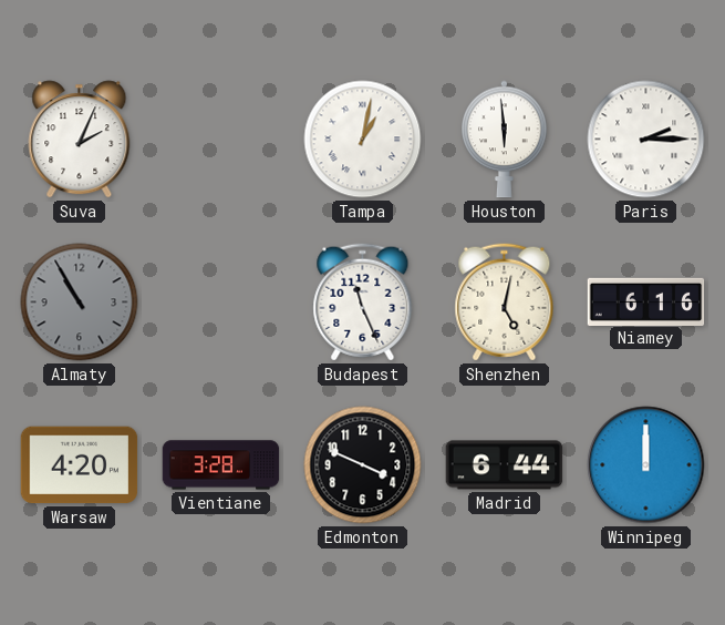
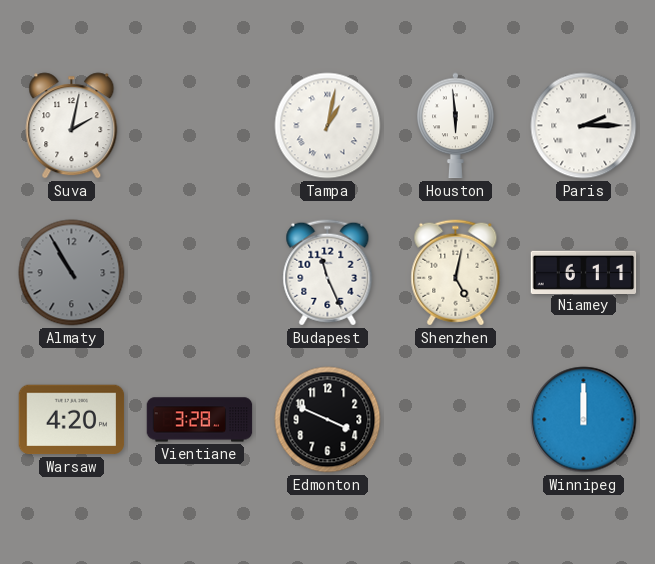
Suva: 2:04 -> 2:02 (72, 126)
Niamey: 6:16 -> 6:11 (584, 272)
Madrid: 6:44 -> none (505, 465)
